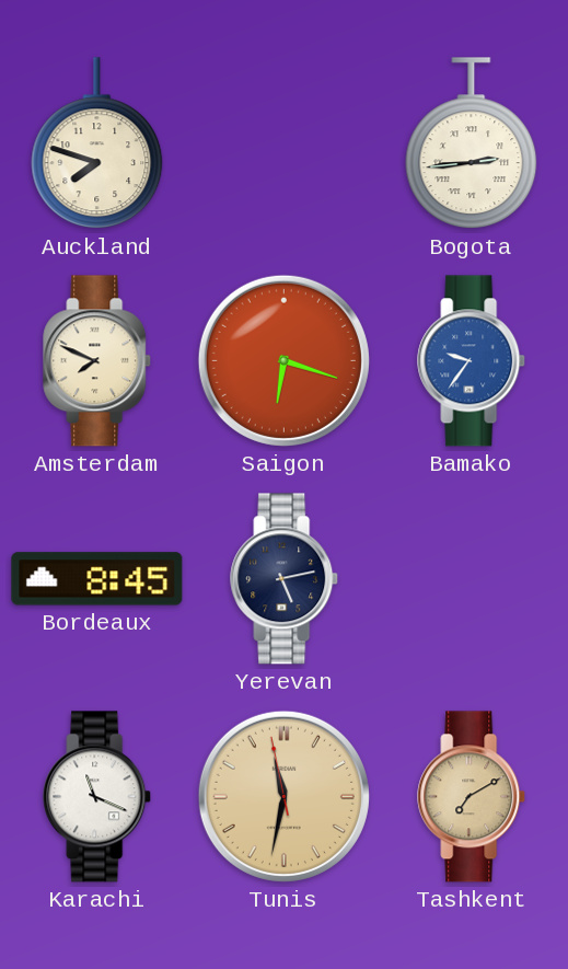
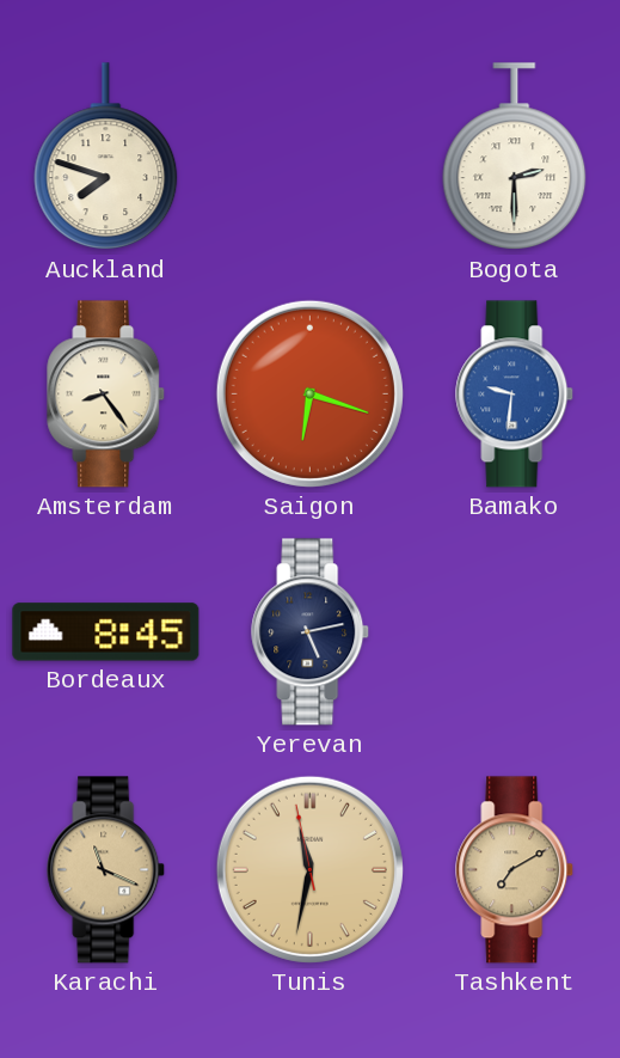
Bogota: 2:44 -> 2:30 (515, 157)
Amsterdam: 7:49 -> 8:24 (106, 395)
Bamako: 9:36 -> 9:31 (515, 395)
Karachi dial: white -> champagne (106, 870)
